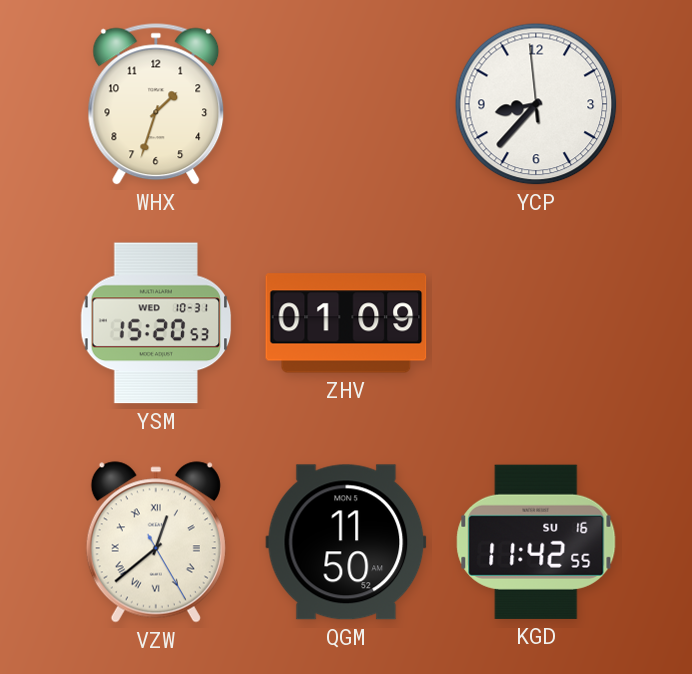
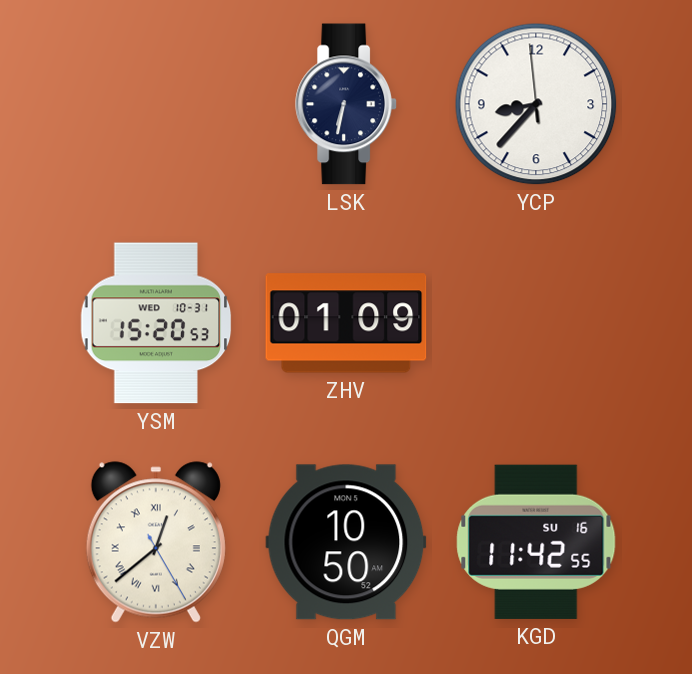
WHX: 1:33 -> none (156, 104)
LSK: none -> 6:32 (346, 104)
QGM: 11:50 -> 10:50 (346, 542)
